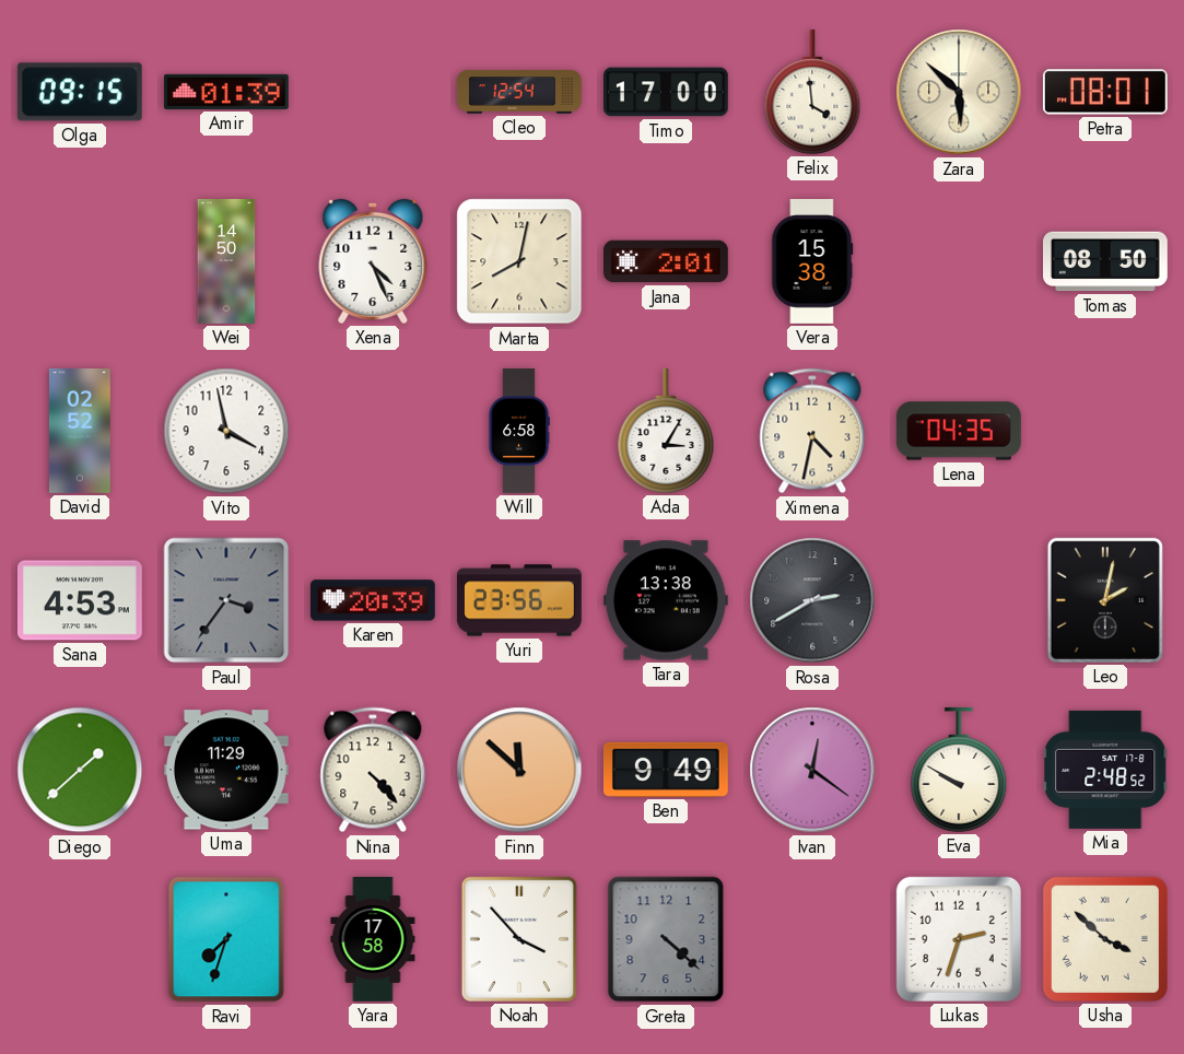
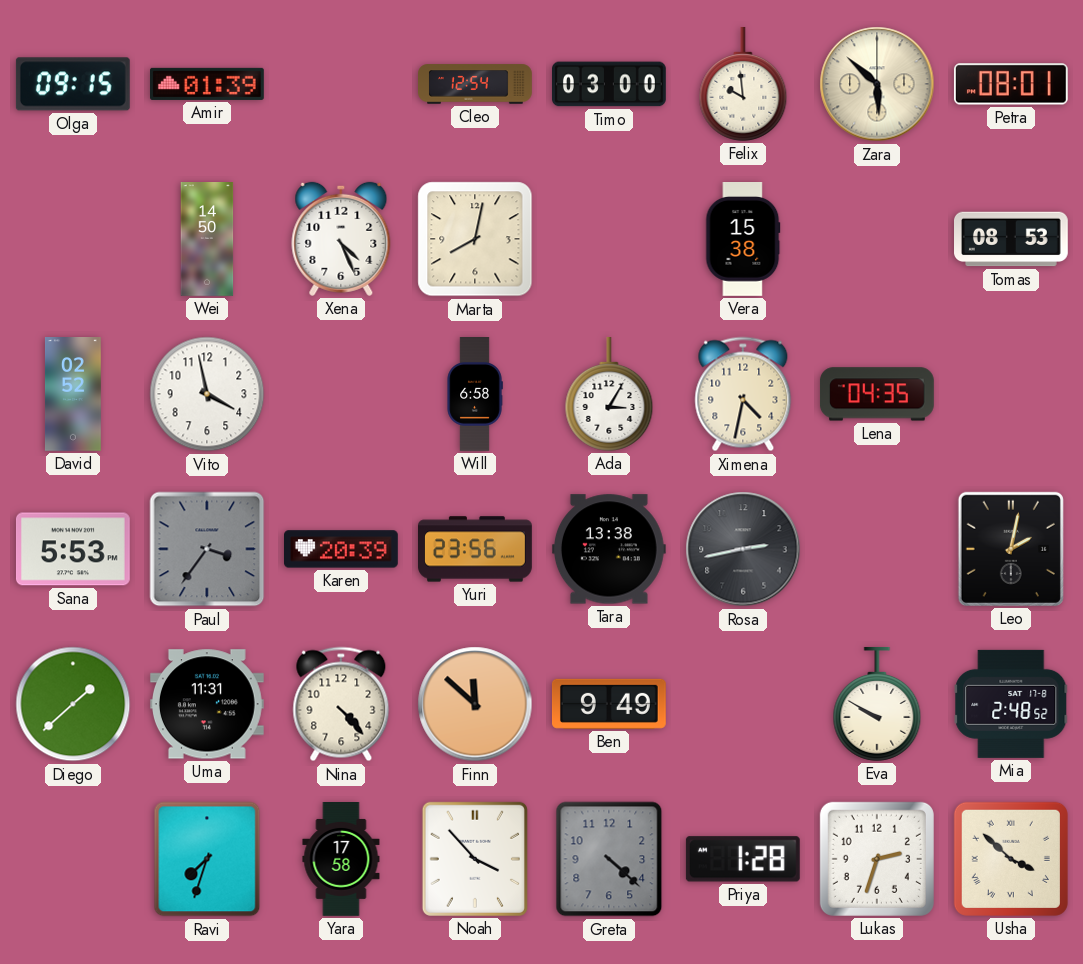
Timo: 17:00 -> 03:00 (610, 84)
Felix: 3:59 -> 9:59 (743, 84)
Jana: 2:01 -> none (667, 261)
Tomas: 08:50 -> 08:53 (1012, 239)
Sana: 4:53 -> 5:53 (73, 549)
Rosa: 2:40 -> 2:43 (743, 549)
Uma: 11:29 -> 11:31 (207, 704)
Ivan: 12:21 -> none (812, 770)
Priya: none -> 1:28 (743, 859)
